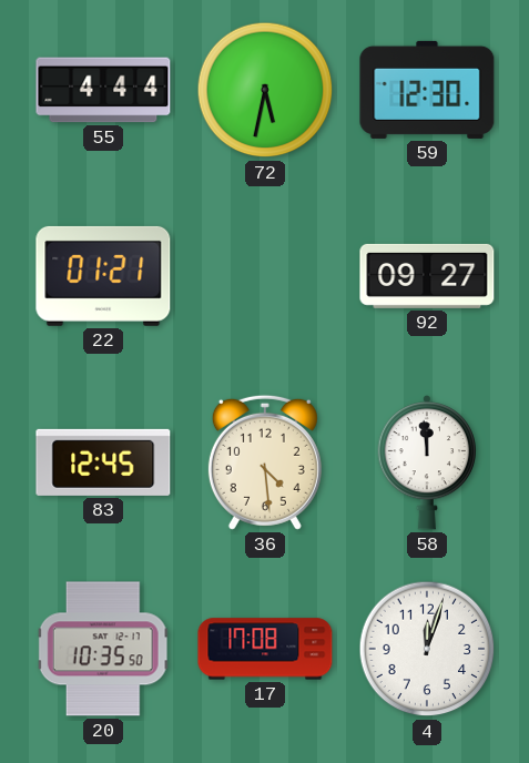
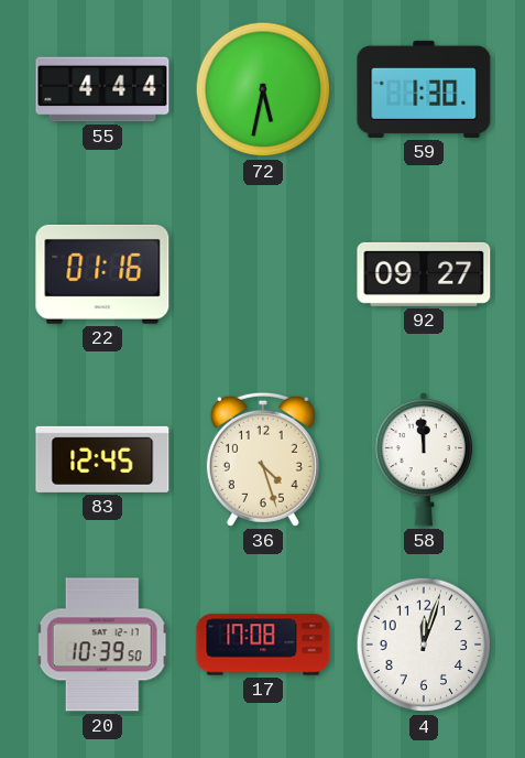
59: 12:30 -> 1:30 (424, 89)
22: 01:21 -> 01:16 (102, 274)
36: 4:29 -> 4:27 (263, 459)
20: 10:35 -> 10:39 (102, 645)
